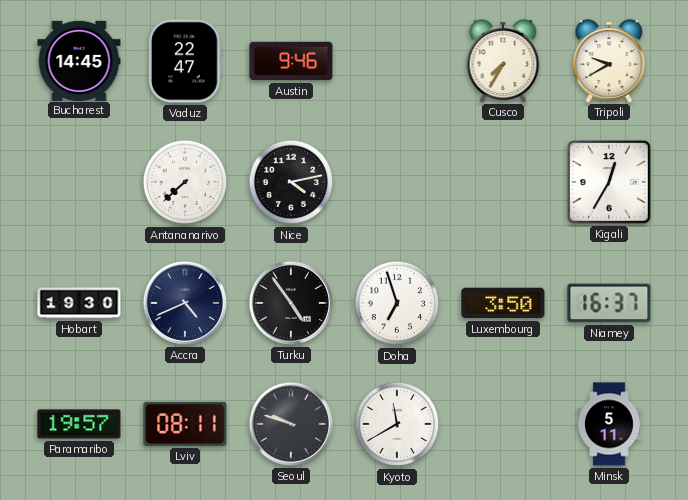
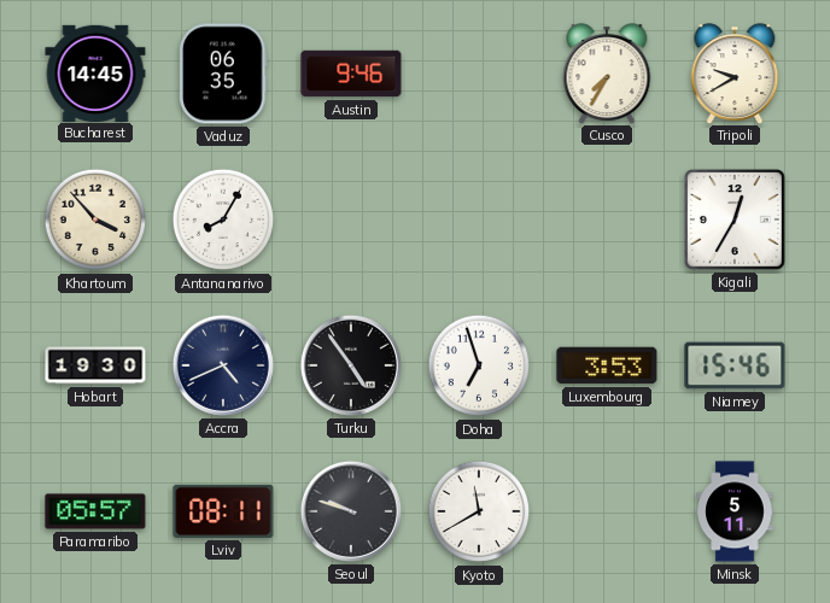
Vaduz: 22:47 -> 06:35 (223, 74)
Khartoum: none -> 3:53 (95, 219)
Antananarivo: 7:38 -> 8:05 (223, 219)
Nice: 4:13 -> none (291, 182)
Luxembourg: 3:50 -> 3:53 (607, 365)
Niamey: 16:37 -> 15:46 (735, 365)
Paramaribo: 19:57 -> 05:57 (95, 511)
